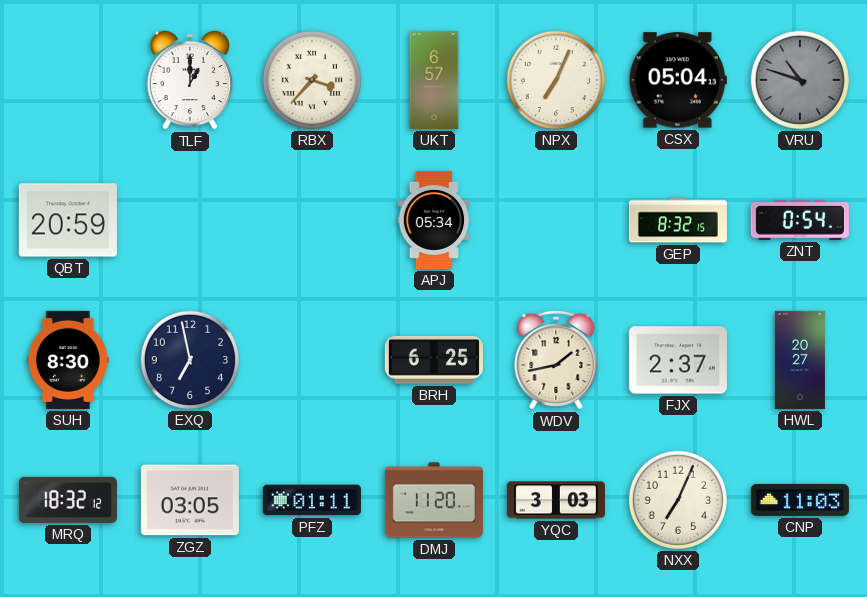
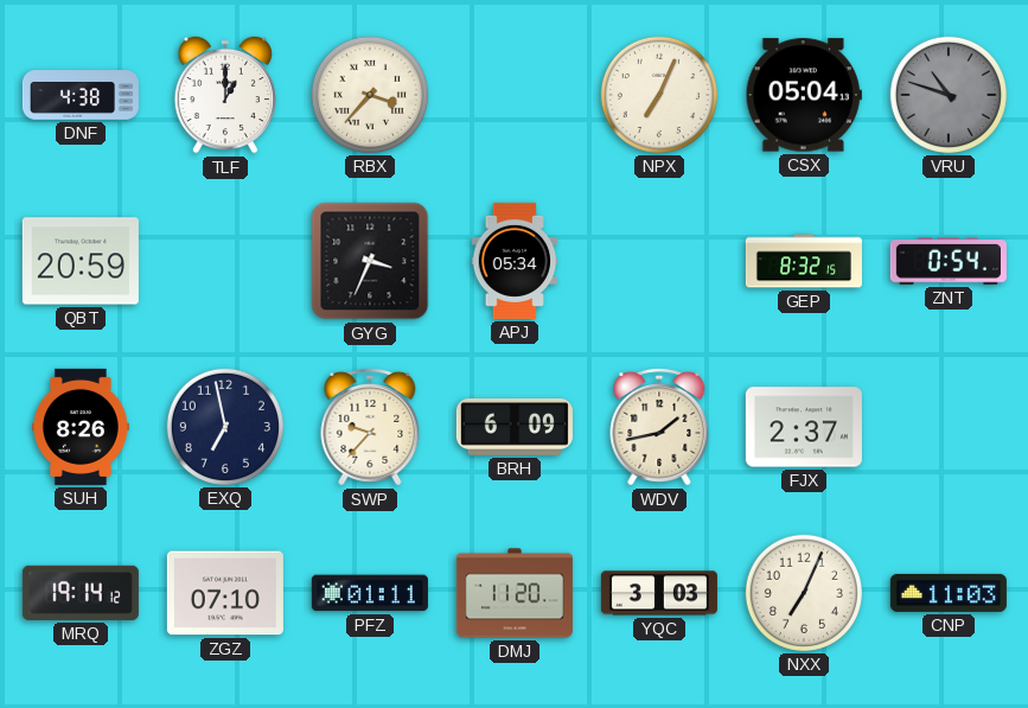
DNF: none -> 4:38 (81, 95)
UKT: 6:57 -> none (434, 80)
GYG: none -> 3:34 (370, 261)
SUH: 8:30 -> 8:26 (82, 427)
SWP: none -> 9:37 (370, 427)
BRH: 6:25 -> 6:09 (515, 427)
HWL: 20:27 -> none (800, 360)
MRQ: 18:32 -> 19:14 (81, 593)
ZGZ: 03:05 -> 07:10 (225, 593)
